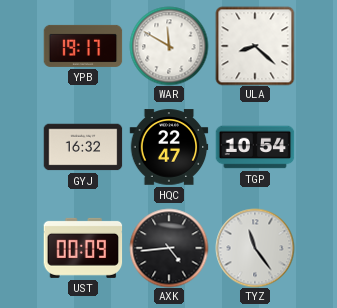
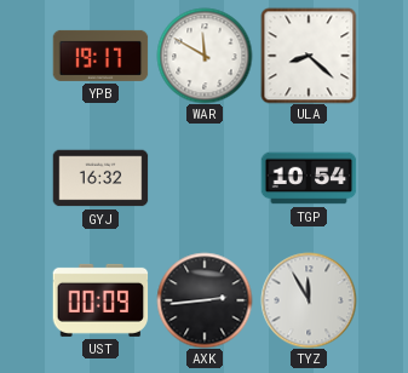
HQC: 22:47 -> none (169, 147)
AXK: 4:44 -> 2:44 (205, 300)
TYZ: 11:24 -> 11:55 (309, 300)
